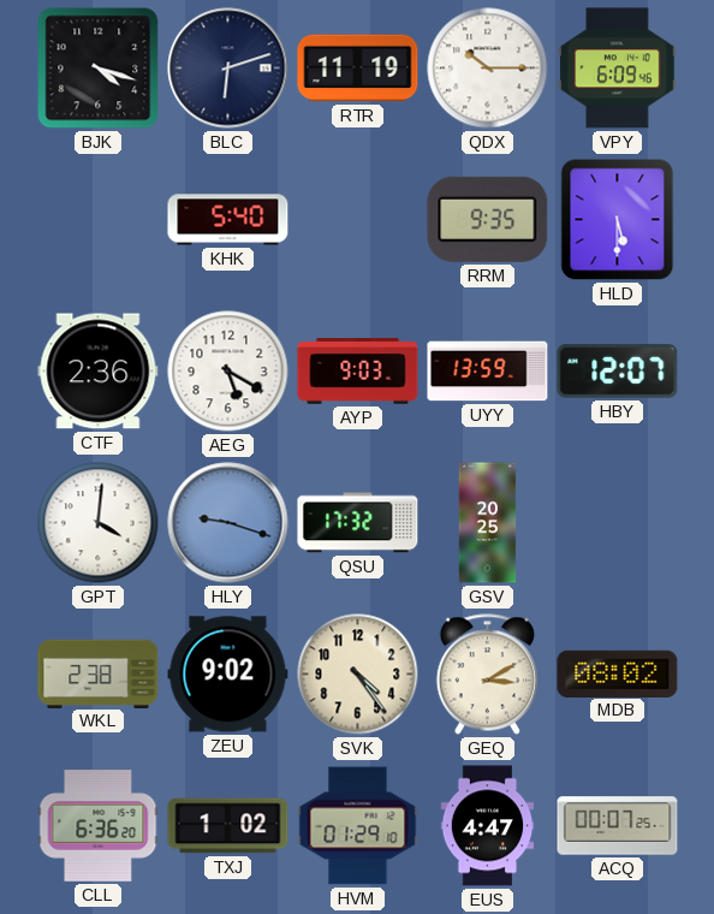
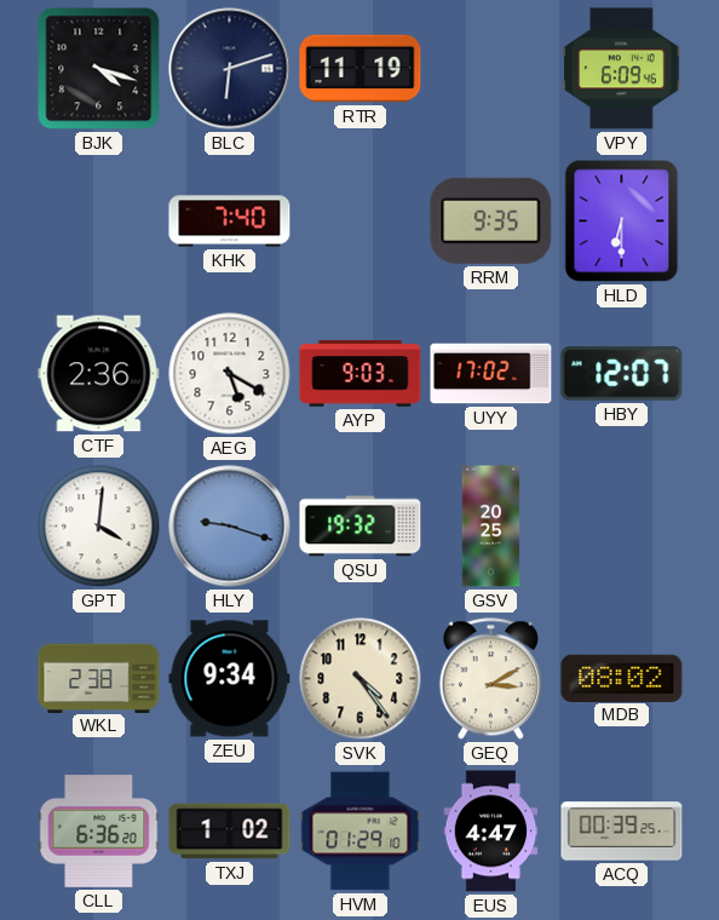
QDX: 10:15 -> none (488, 69)
KHK: 5:40 -> 7:40 (230, 222)
HLD: 5:30 -> 6:30 (622, 222)
UYY: 13:59 -> 17:02 (491, 374)
QSU: 17:32 -> 19:32 (361, 527)
ZEU: 9:02 -> 9:34 (230, 679)
ACQ: 00:07 -> 00:39 (622, 832)
